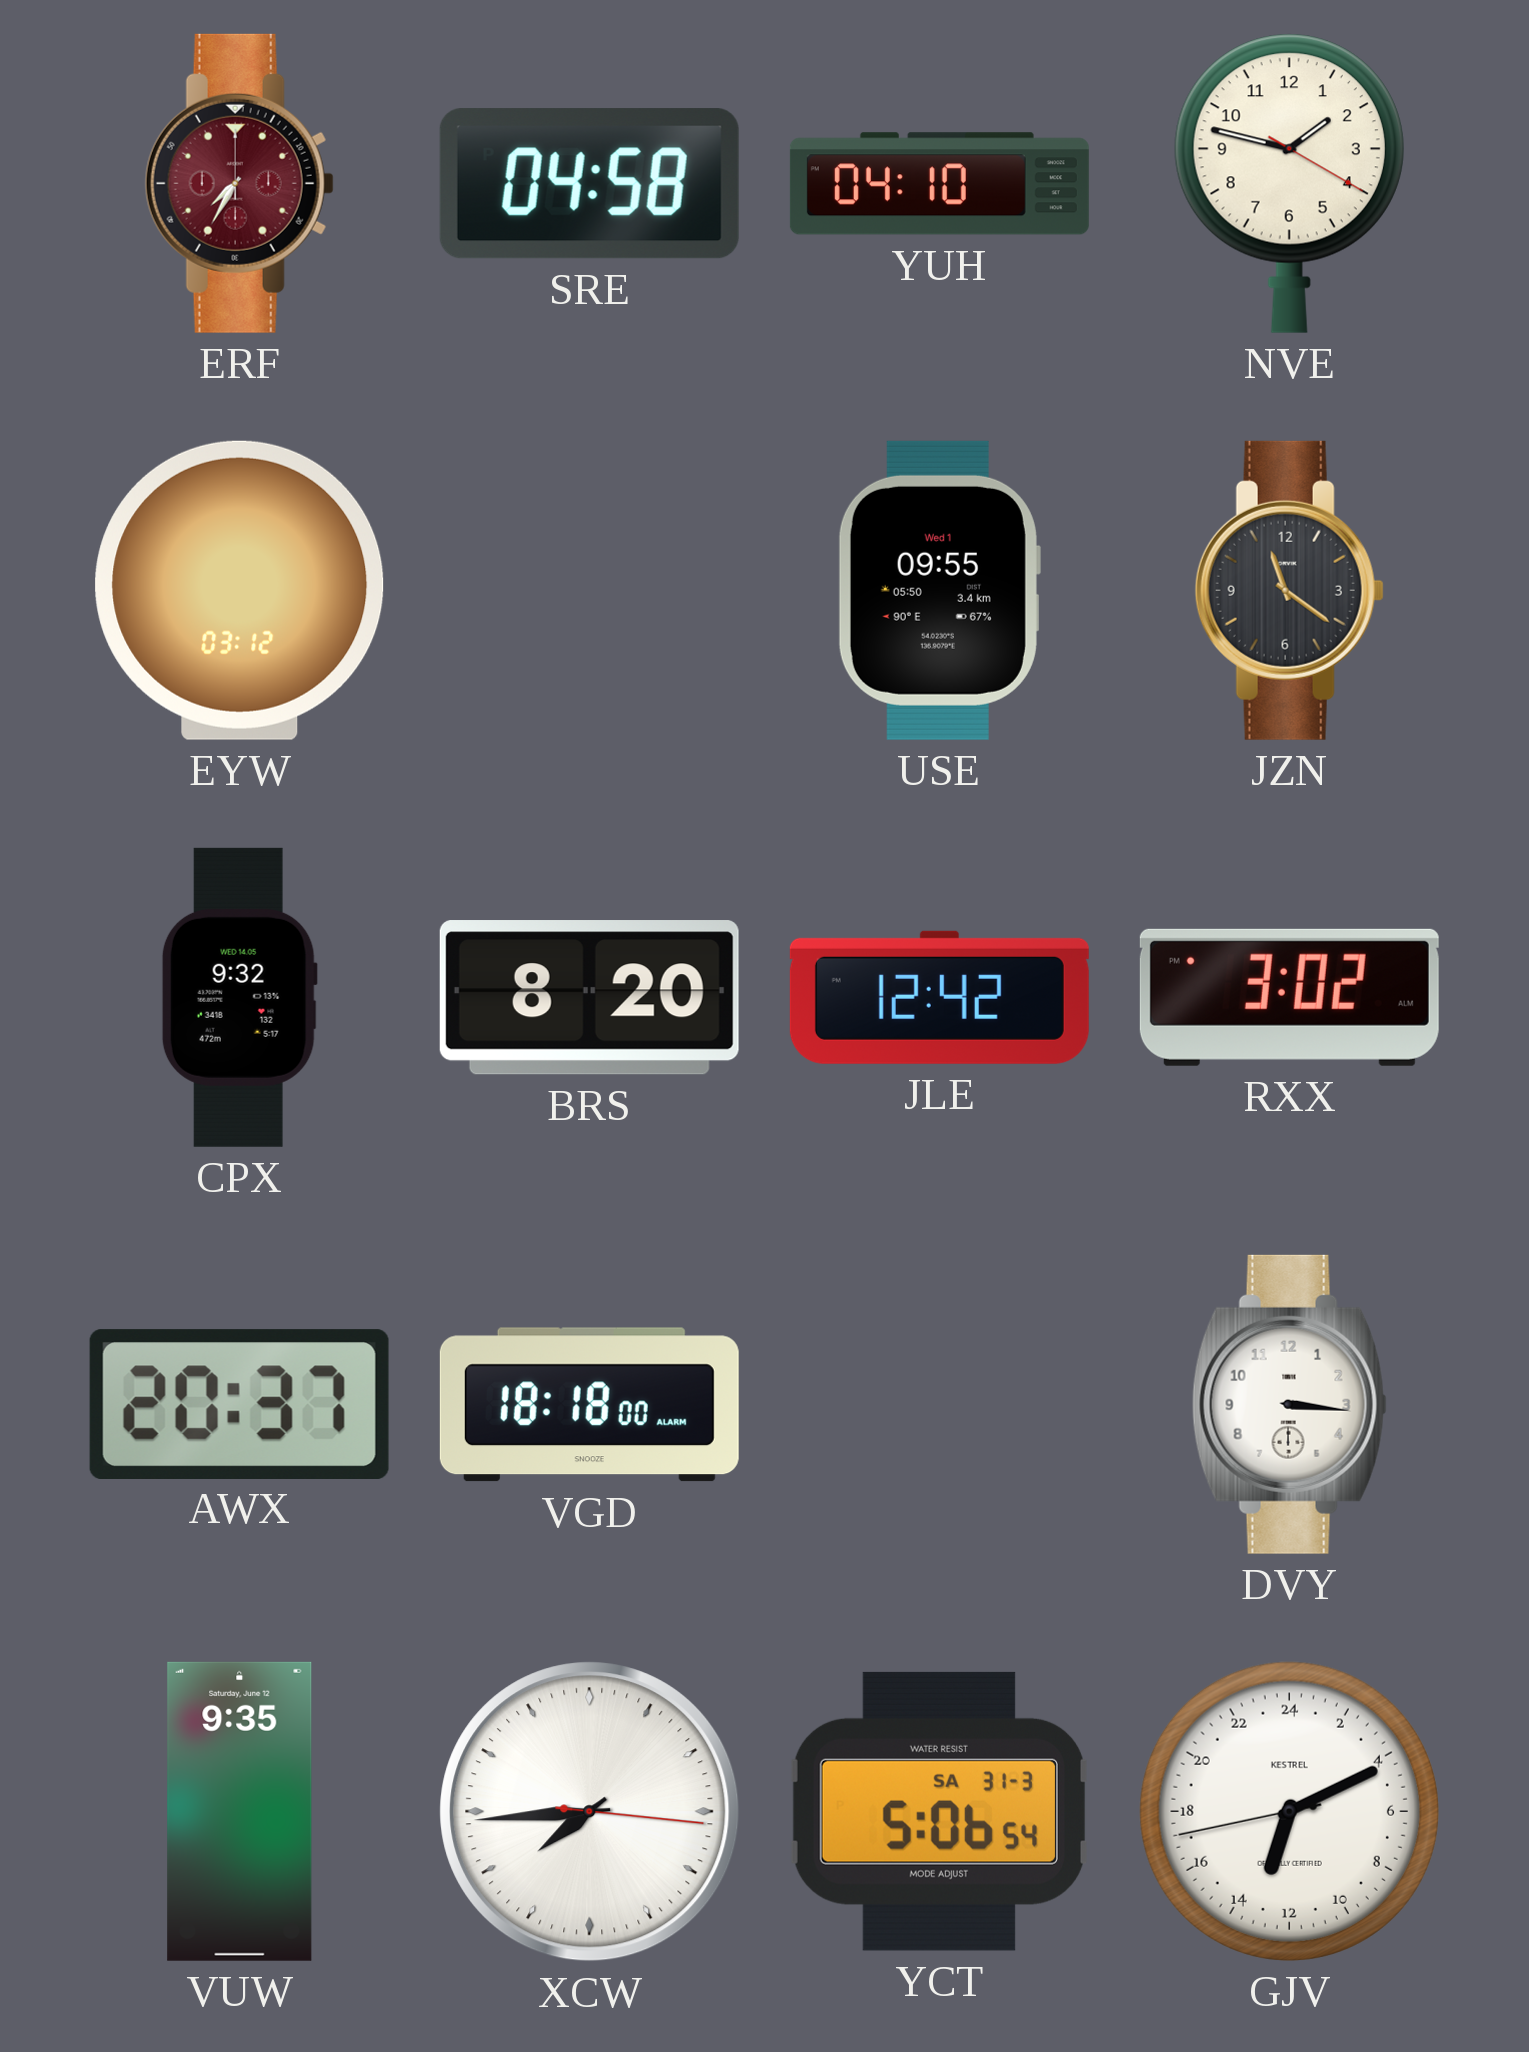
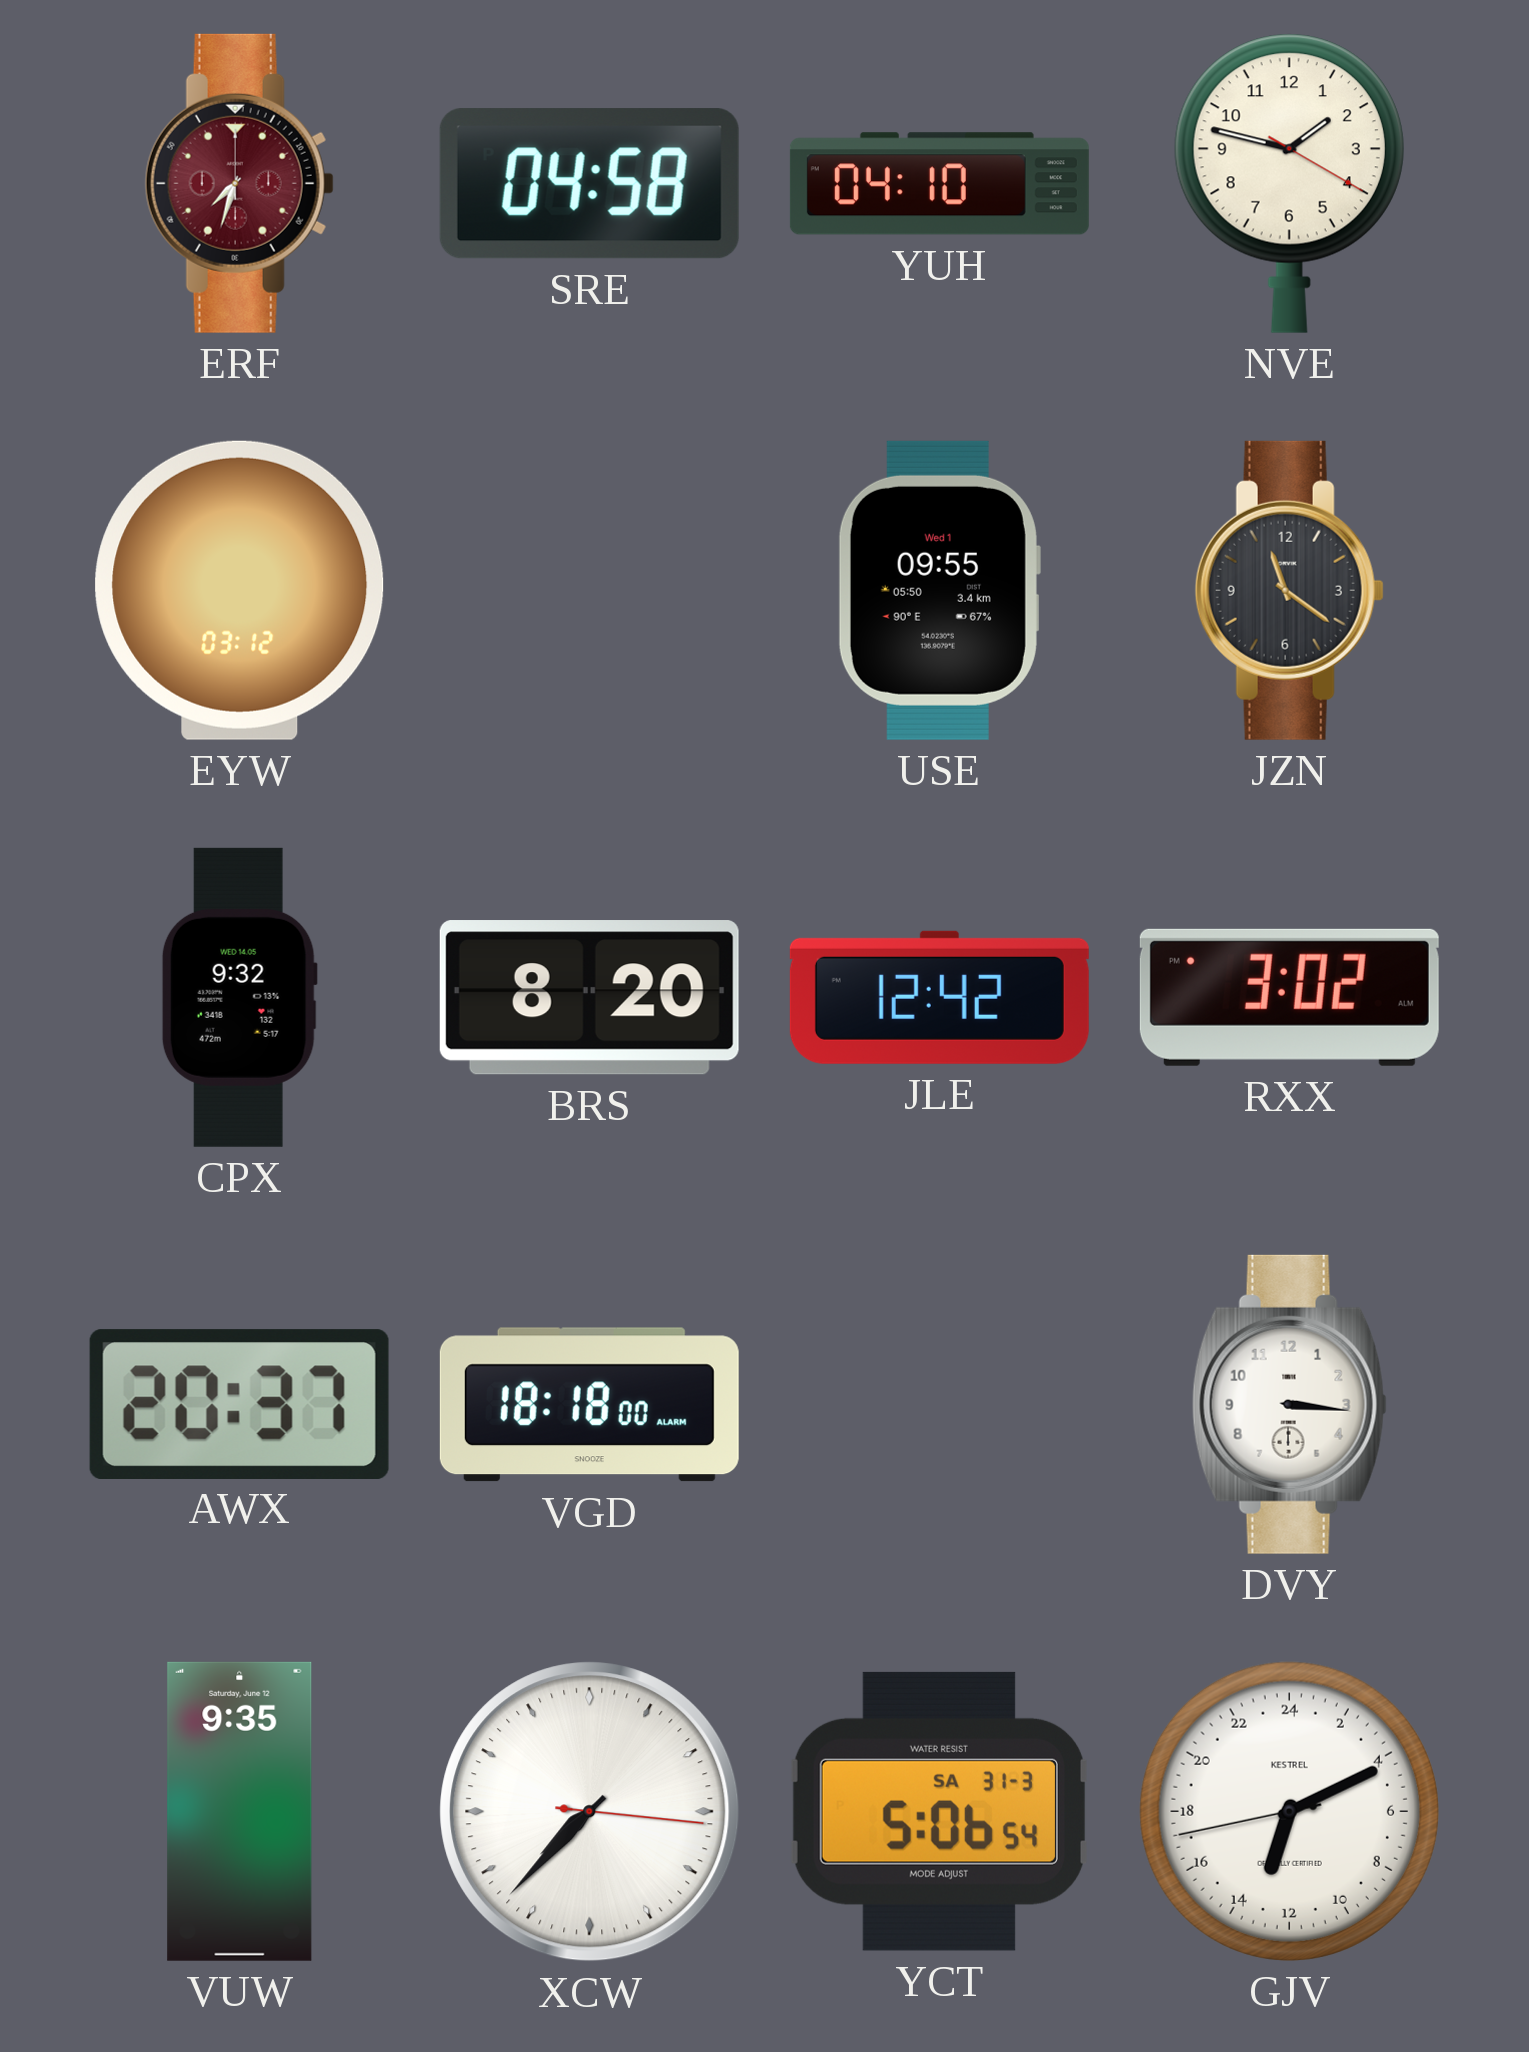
ERF: 7:35 -> 7:33 (239, 183)
XCW: 7:44 -> 7:37 (590, 1812)
